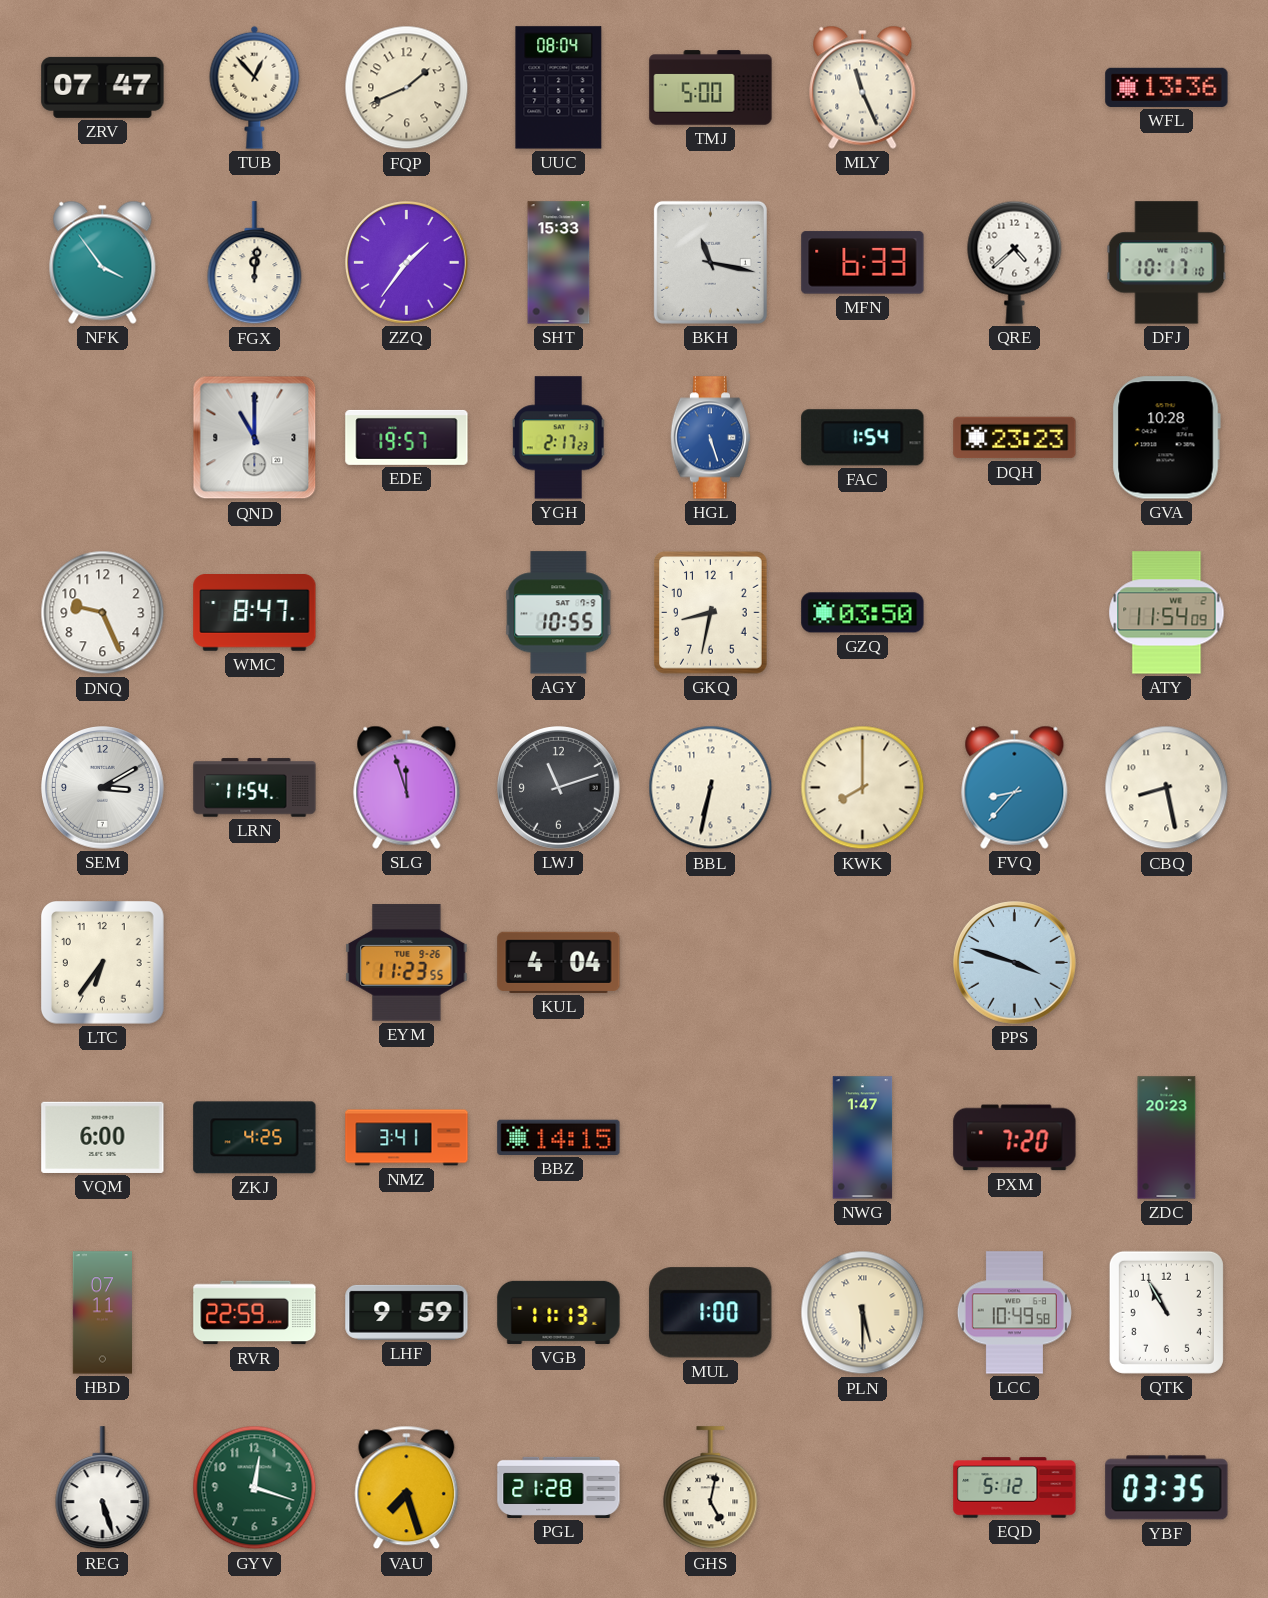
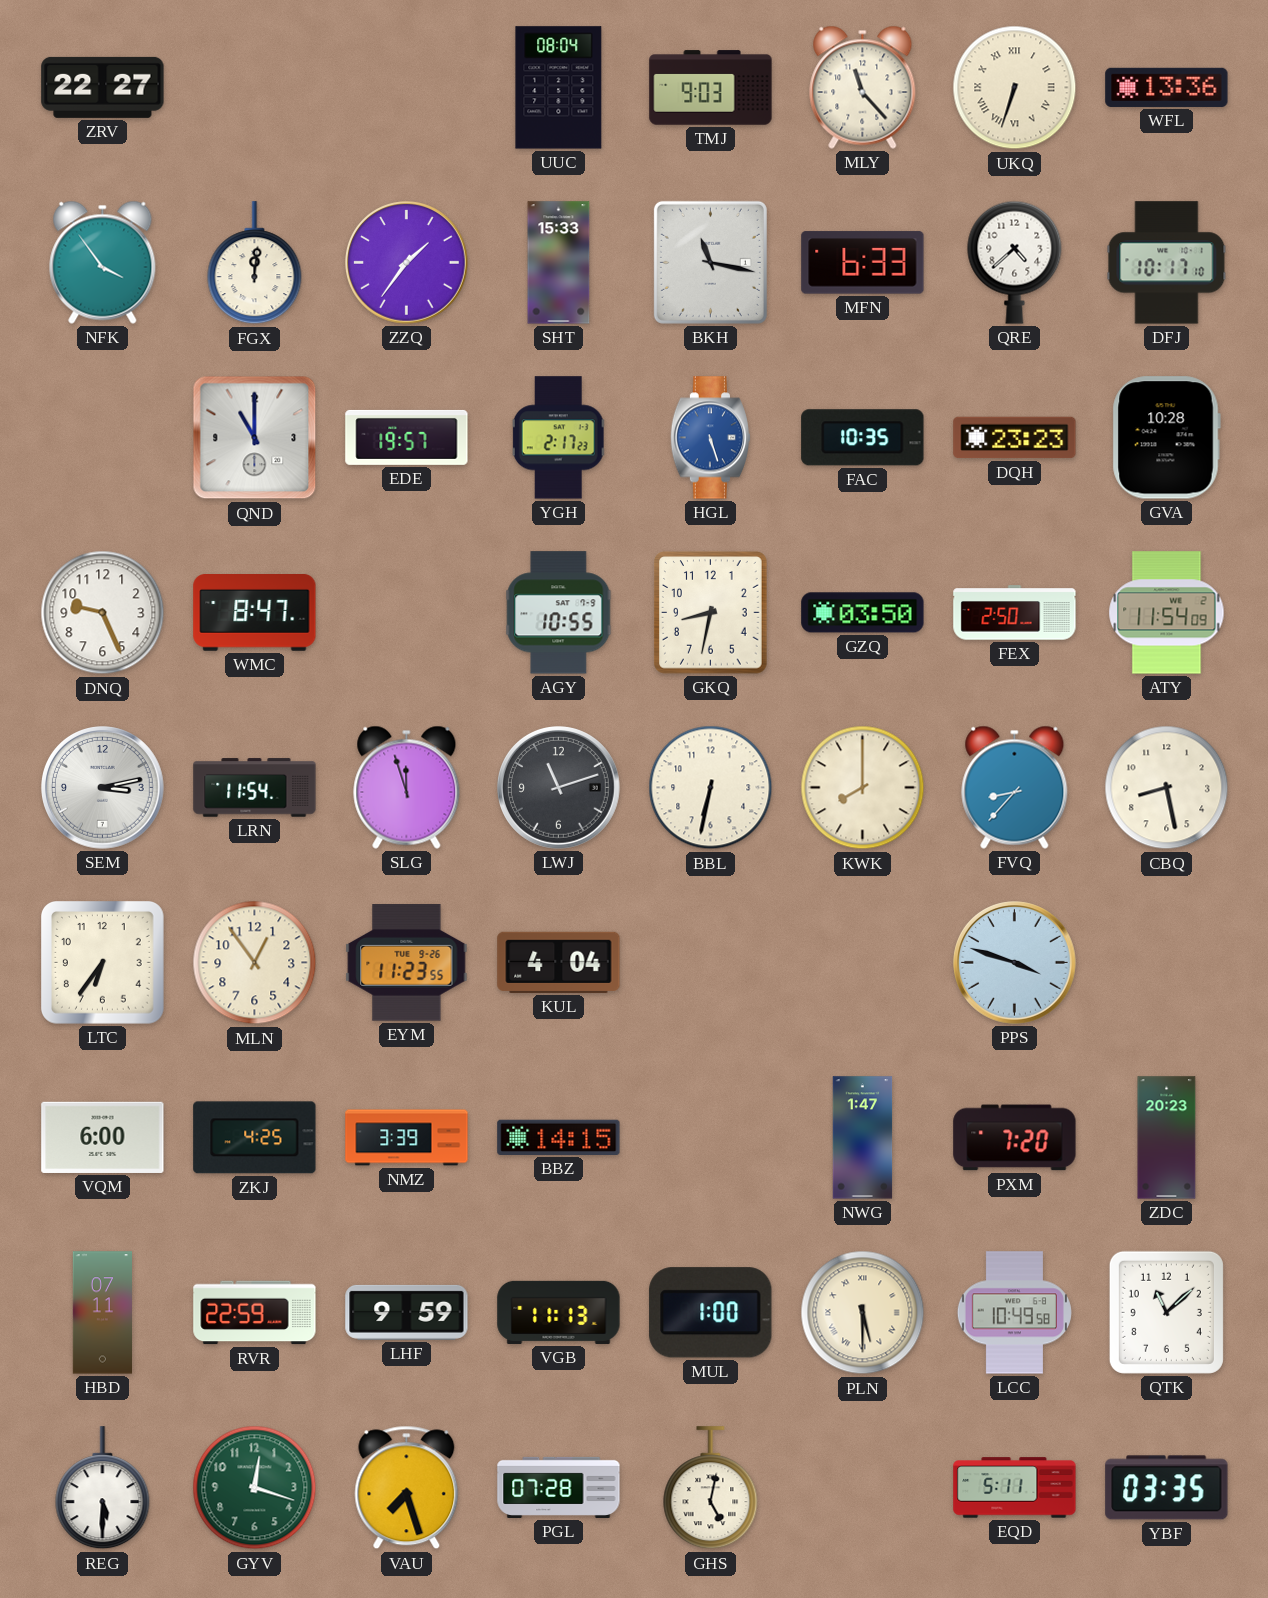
ZRV: 07:47 -> 22:27 (103, 87)
TUB: 12:53 -> none (255, 87)
FQP: 1:41 -> none (407, 88)
TMJ: 5:00 -> 9:03 (711, 88)
MLY: 11:26 -> 11:23 (863, 87)
UKQ: none -> 6:33 (1015, 88)
FAC: 1:54 -> 10:35 (863, 438)
FEX: none -> 2:50 (1015, 613)
SEM: 3:10 -> 3:13 (103, 788)
MLN: none -> 12:54 (255, 963)
NMZ: 3:41 -> 3:39 (407, 1138)
QTK: 10:55 -> 11:08 (1166, 1312)
REG: 5:27 -> 5:30 (103, 1488)
PGL: 21:28 -> 07:28 (559, 1487)
EQD: 5:12 -> 5:11 (1015, 1488)
